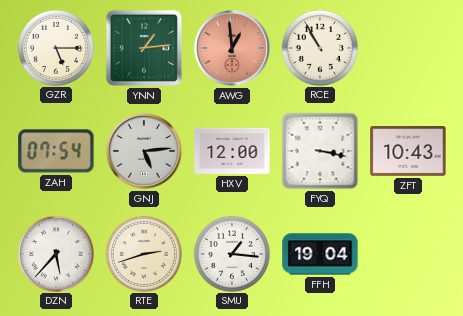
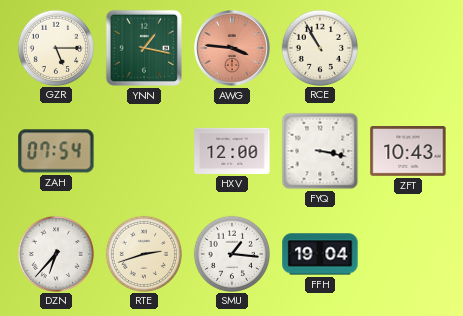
YNN: 1:14 -> 1:17 (144, 48)
AWG: 12:59 -> 3:46 (233, 49)
GNJ: 5:14 -> none (145, 152)
DZN: 5:37 -> 6:37 (55, 253)
